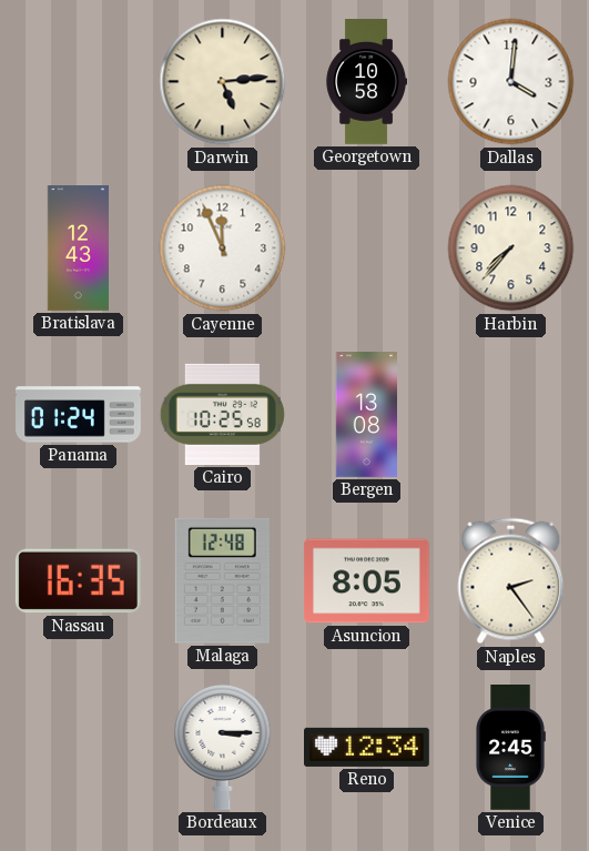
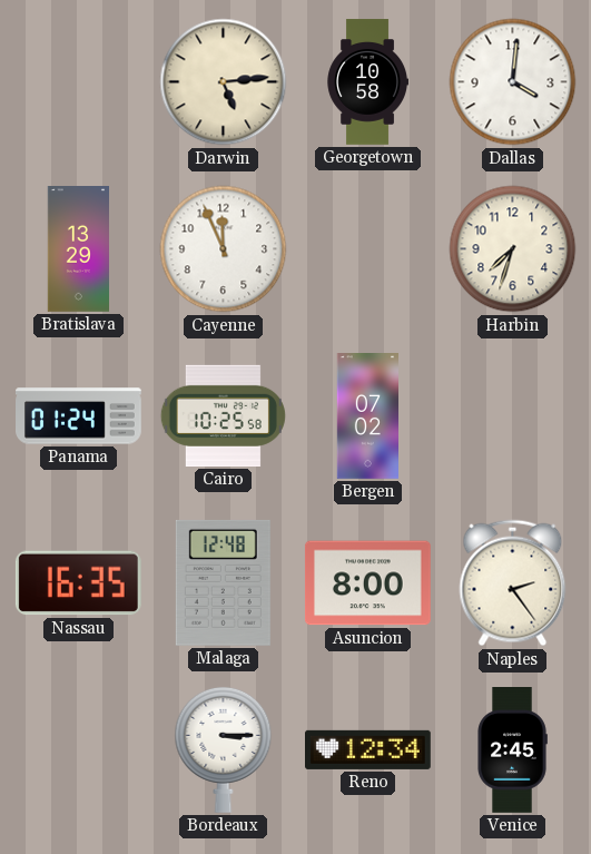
Bratislava: 12:43 -> 13:29 (79, 249)
Harbin: 7:37 -> 7:33 (513, 249)
Bergen: 13:08 -> 07:02 (368, 416)
Asuncion: 8:05 -> 8:00 (367, 583)
